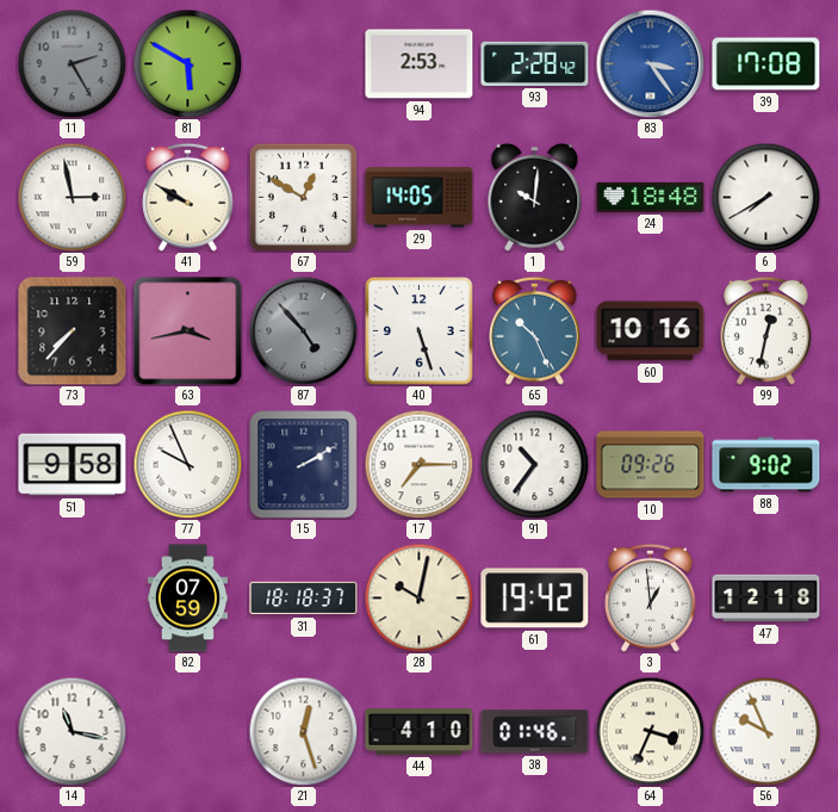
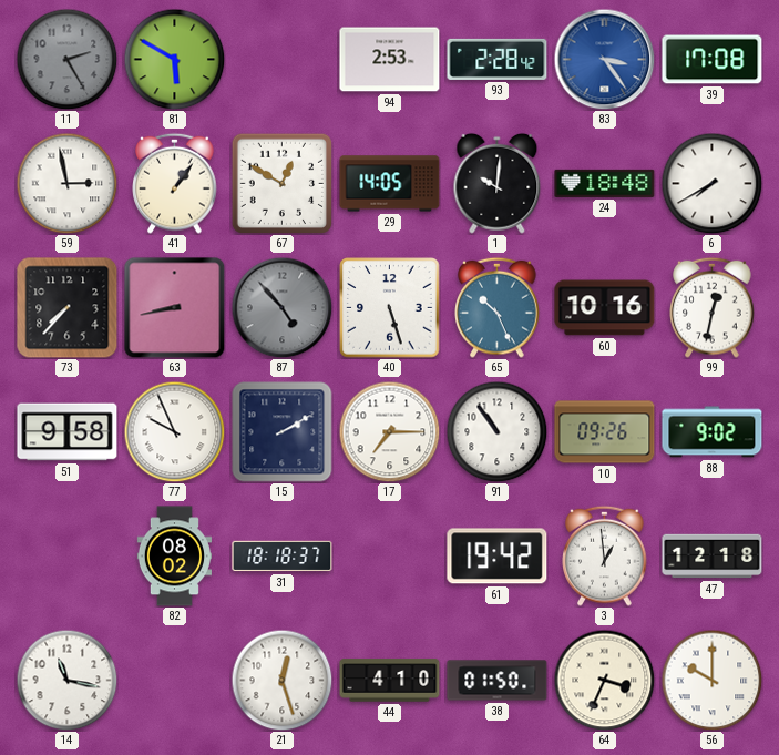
41: 9:50 -> 1:06 (175, 183)
63: 3:43 -> 8:43 (175, 308)
91: 10:36 -> 10:54 (496, 431)
82: 07:59 -> 08:02 (174, 557)
28: 10:02 -> none (418, 597)
38: 01:46 -> 01:50 (498, 681)
56: 9:56 -> 10:00 (711, 680)
